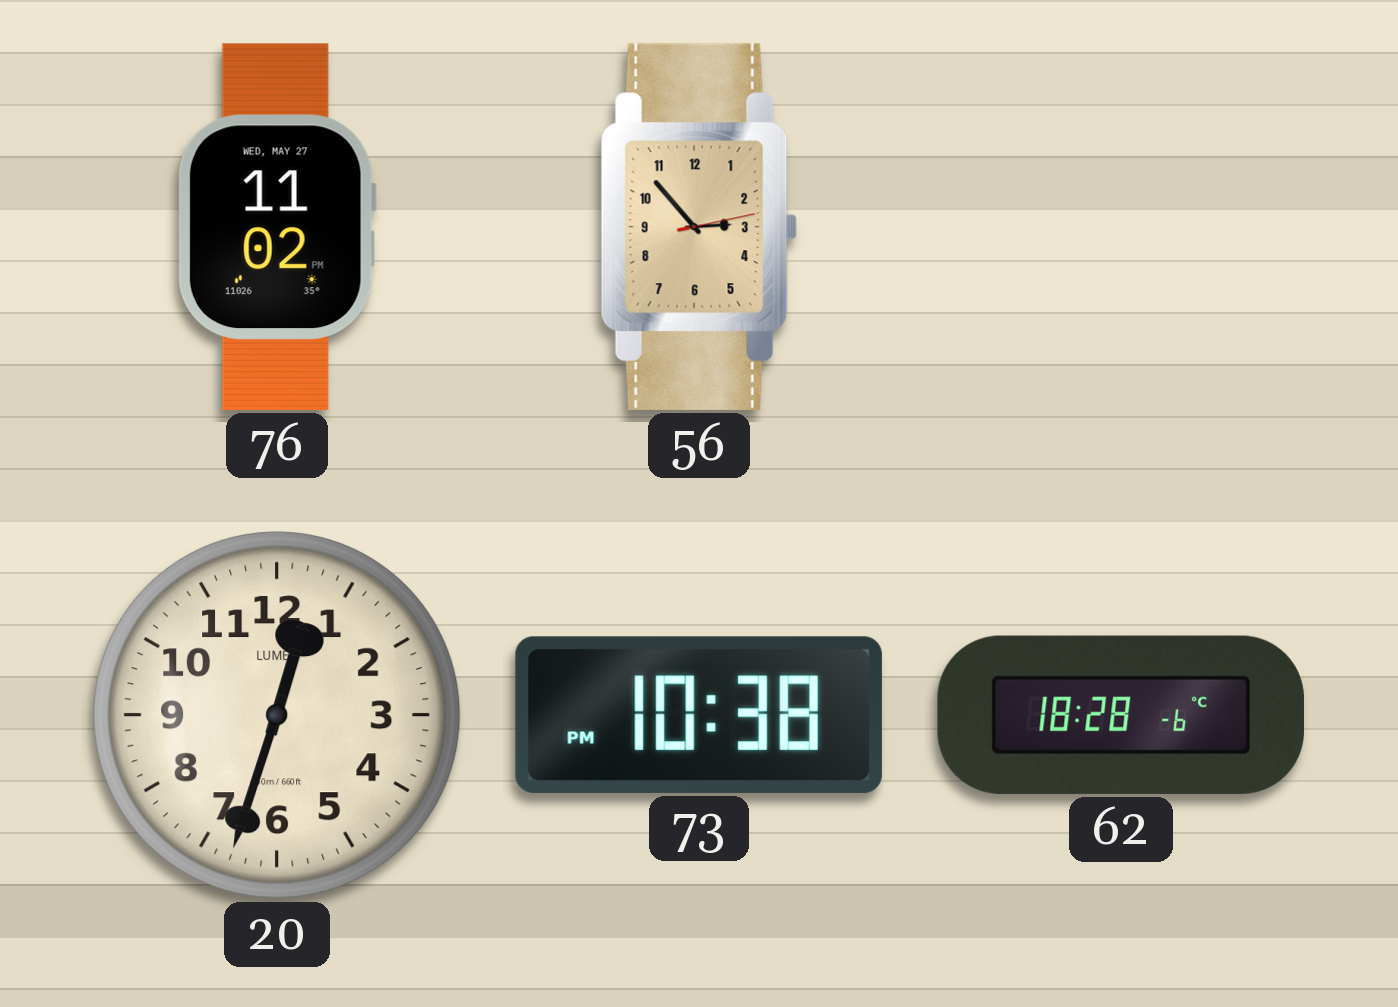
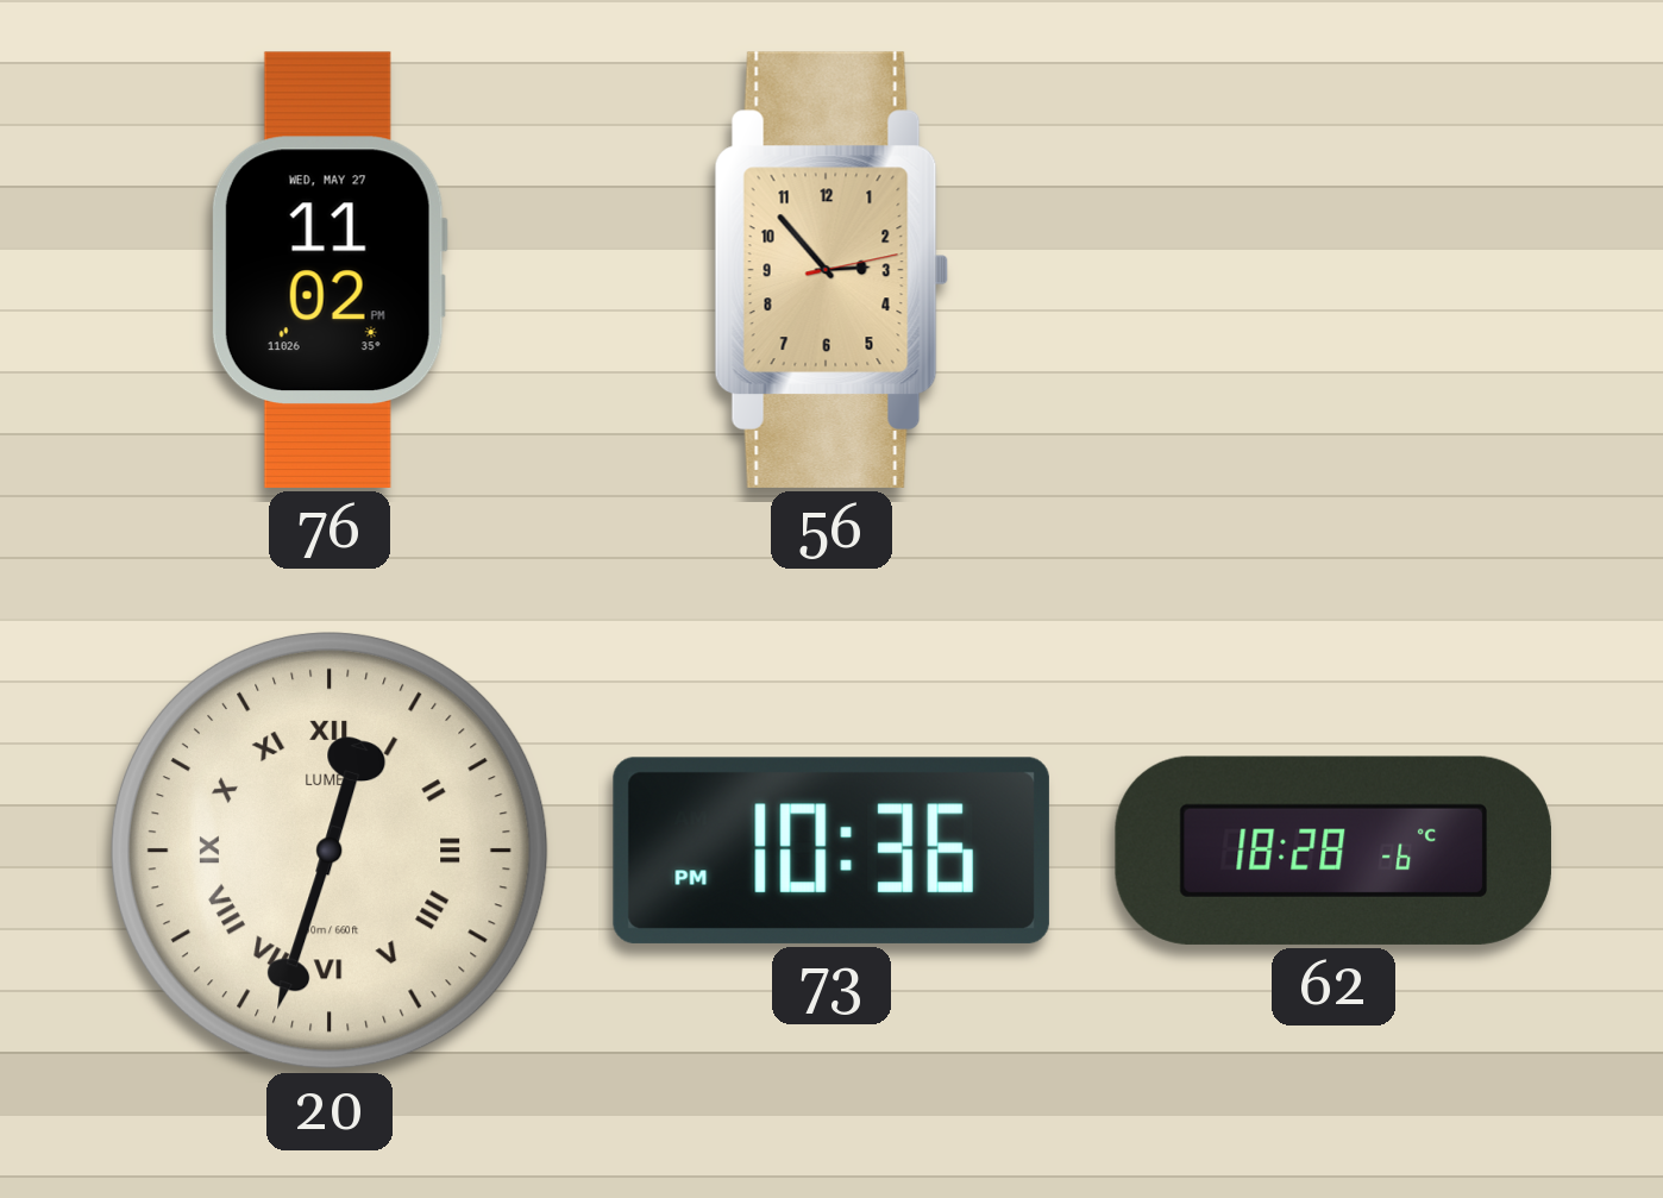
20 numerals: Arabic -> Roman (330, 851)
73: 10:38 -> 10:36 (831, 851)
